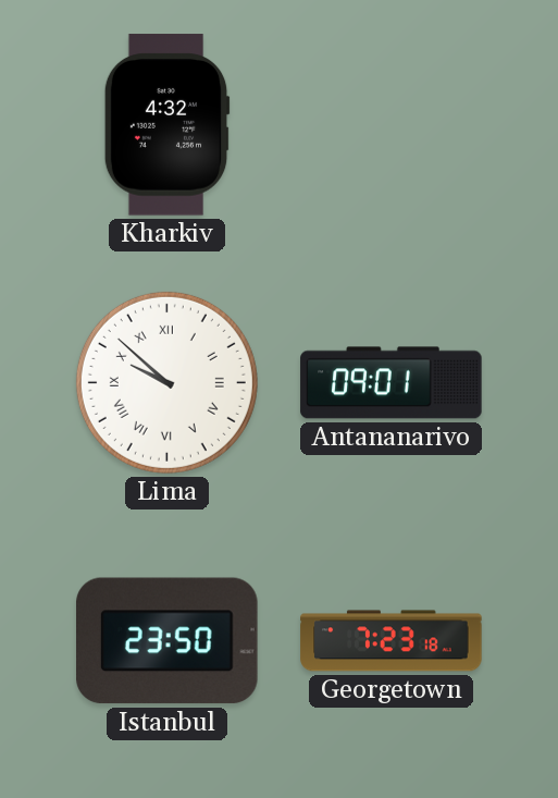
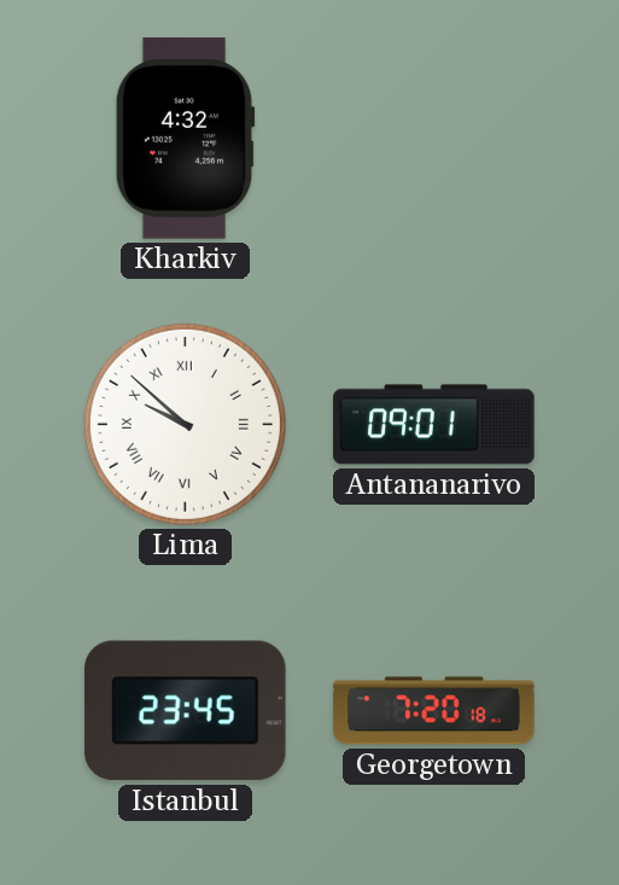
Istanbul: 23:50 -> 23:45 (186, 711)
Georgetown: 7:23 -> 7:20 (434, 711)
